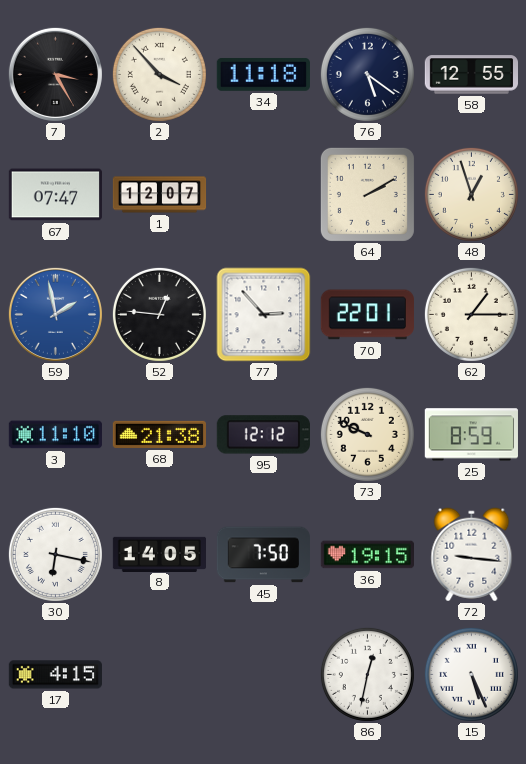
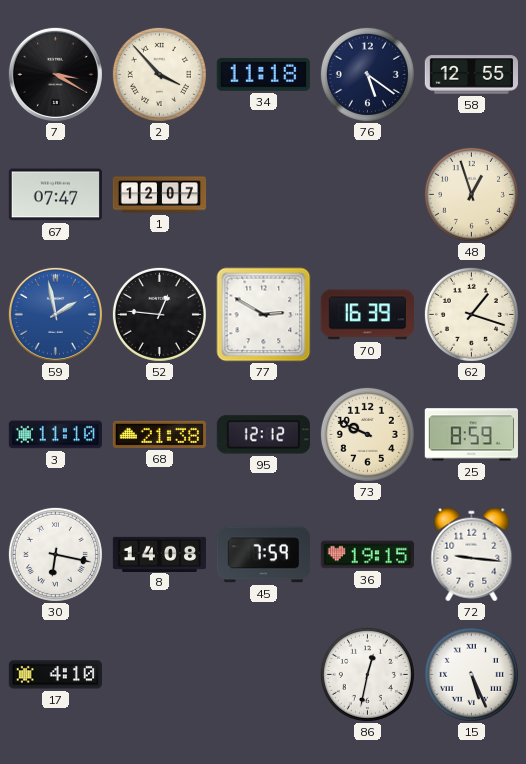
7: 3:25 -> 3:20 (55, 74)
64: 2:10 -> none (367, 194)
77: 2:53 -> 2:50 (264, 315)
70: 22:01 -> 16:39 (367, 315)
62: 1:15 -> 1:18 (471, 314)
8: 14:05 -> 14:08 (159, 554)
45: 7:50 -> 7:59 (263, 555)
17: 4:15 -> 4:10 (55, 675)
